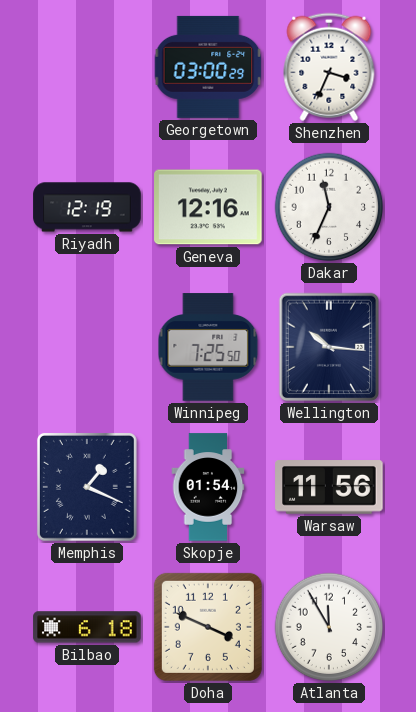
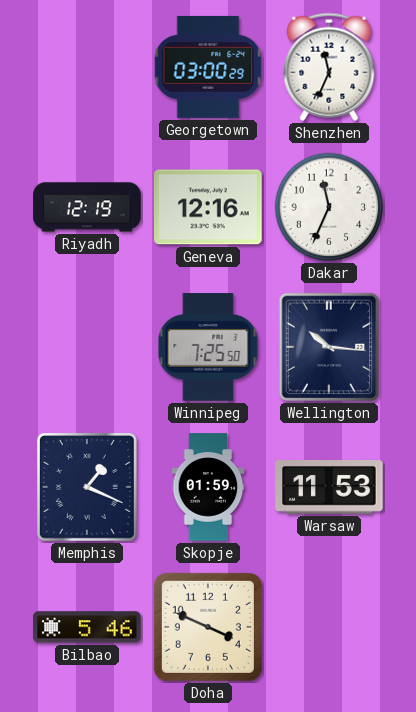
Shenzhen: 3:34 -> 11:34 (329, 67)
Skopje: 01:54 -> 01:59 (208, 487)
Warsaw: 11:56 -> 11:53 (329, 487)
Bilbao: 6:18 -> 5:46 (87, 627)
Atlanta: 11:55 -> none (329, 627)
